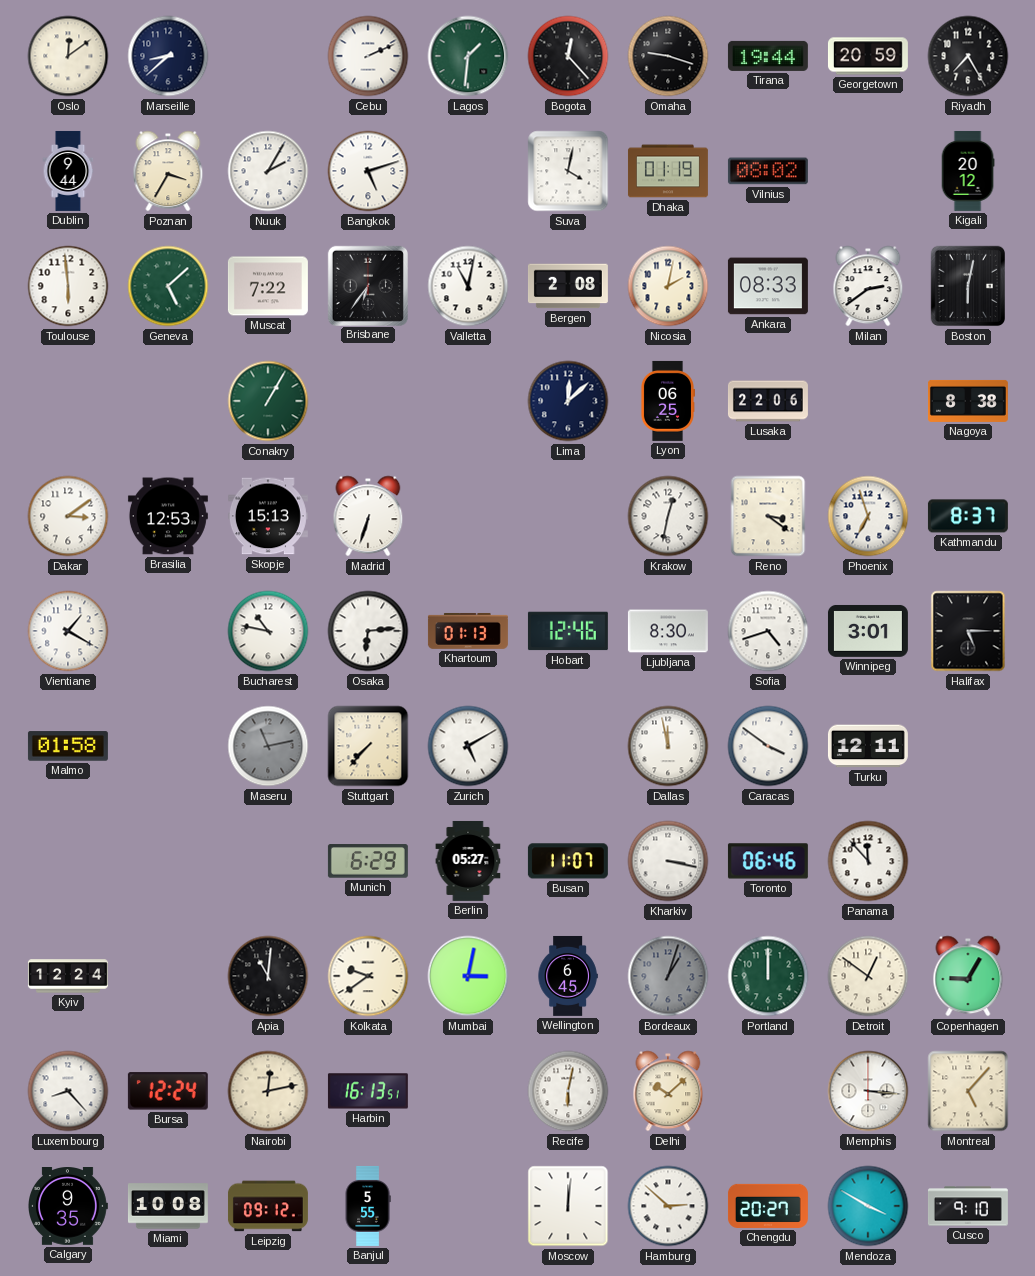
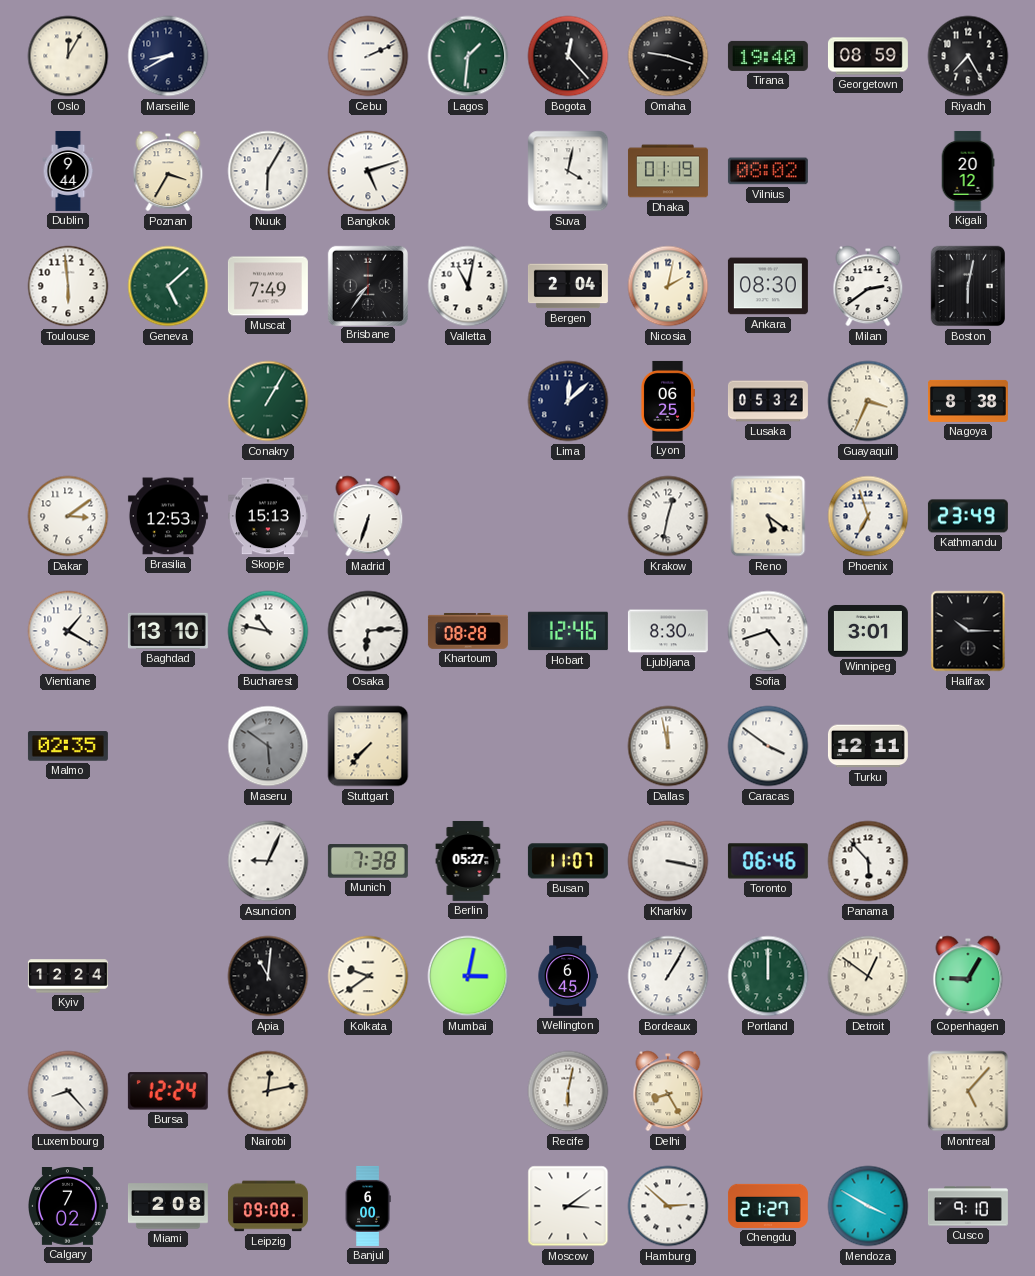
Oslo: 12:09 -> 12:05 (68, 56)
Marseille: 8:38 -> 8:40 (168, 56)
Tirana: 19:44 -> 19:40 (768, 56)
Georgetown: 20:59 -> 08:59 (868, 56)
Nuuk: 2:05 -> 6:05 (268, 171)
Muscat: 7:22 -> 7:49 (268, 286)
Brisbane: 6:36 -> 7:36 (367, 285)
Bergen: 2:08 -> 2:04 (568, 286)
Ankara: 08:33 -> 08:30 (768, 286)
Lusaka: 22:06 -> 05:32 (768, 401)
Guayaquil: none -> 3:34 (868, 401)
Reno: 3:21 -> 5:21 (768, 516)
Kathmandu: 8:37 -> 23:49 (968, 516)
Baghdad: none -> 13:10 (168, 631)
Khartoum: 01:13 -> 08:28 (468, 631)
Halifax: 5:15 -> 10:15 (968, 631)
Malmo: 01:58 -> 02:35 (68, 746)
Maseru: 11:13 -> 5:51 (268, 746)
Zurich: 5:10 -> none (468, 746)
Asuncion: none -> 9:04 (268, 861)
Munich: 6:29 -> 7:38 (368, 861)
Panama: 11:53 -> 5:53 (868, 861)
Bordeaux: 1:03 -> 1:05 (668, 976)
Bordeaux dial: grey -> white (668, 976)
Harbin: 16:13 -> none (368, 1091)
Delhi: 10:08 -> 8:25 (668, 1091)
Memphis: 3:16 -> none (868, 1091)
Calgary: 9:35 -> 7:02 (68, 1207)
Miami: 10:08 -> 2:08 (168, 1206)
Leipzig: 09:12 -> 09:08 (268, 1206)
Banjul: 5:55 -> 6:00 (368, 1206)
Moscow: 12:01 -> 3:09 (568, 1206)
Chengdu: 20:27 -> 21:27 (768, 1206)
